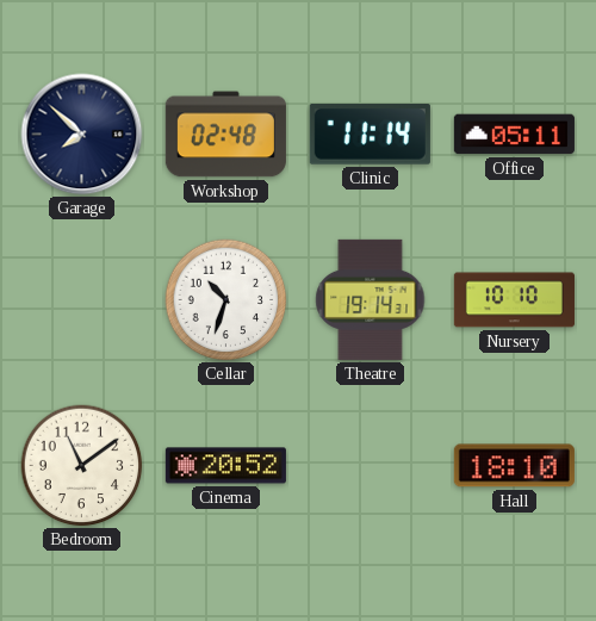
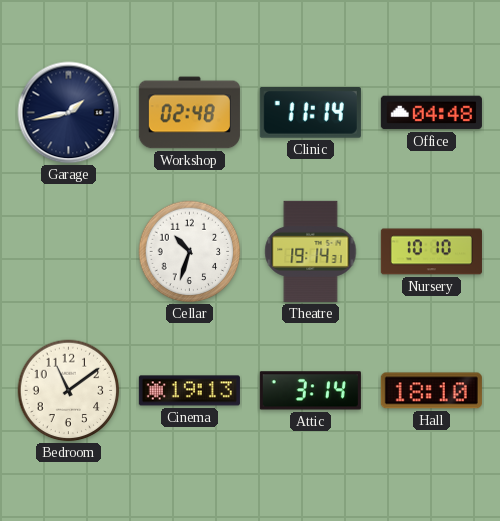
Garage: 7:52 -> 1:43 (69, 113)
Office: 05:11 -> 04:48 (431, 113)
Cinema: 20:52 -> 19:13 (189, 391)
Attic: none -> 3:14 (310, 391)
